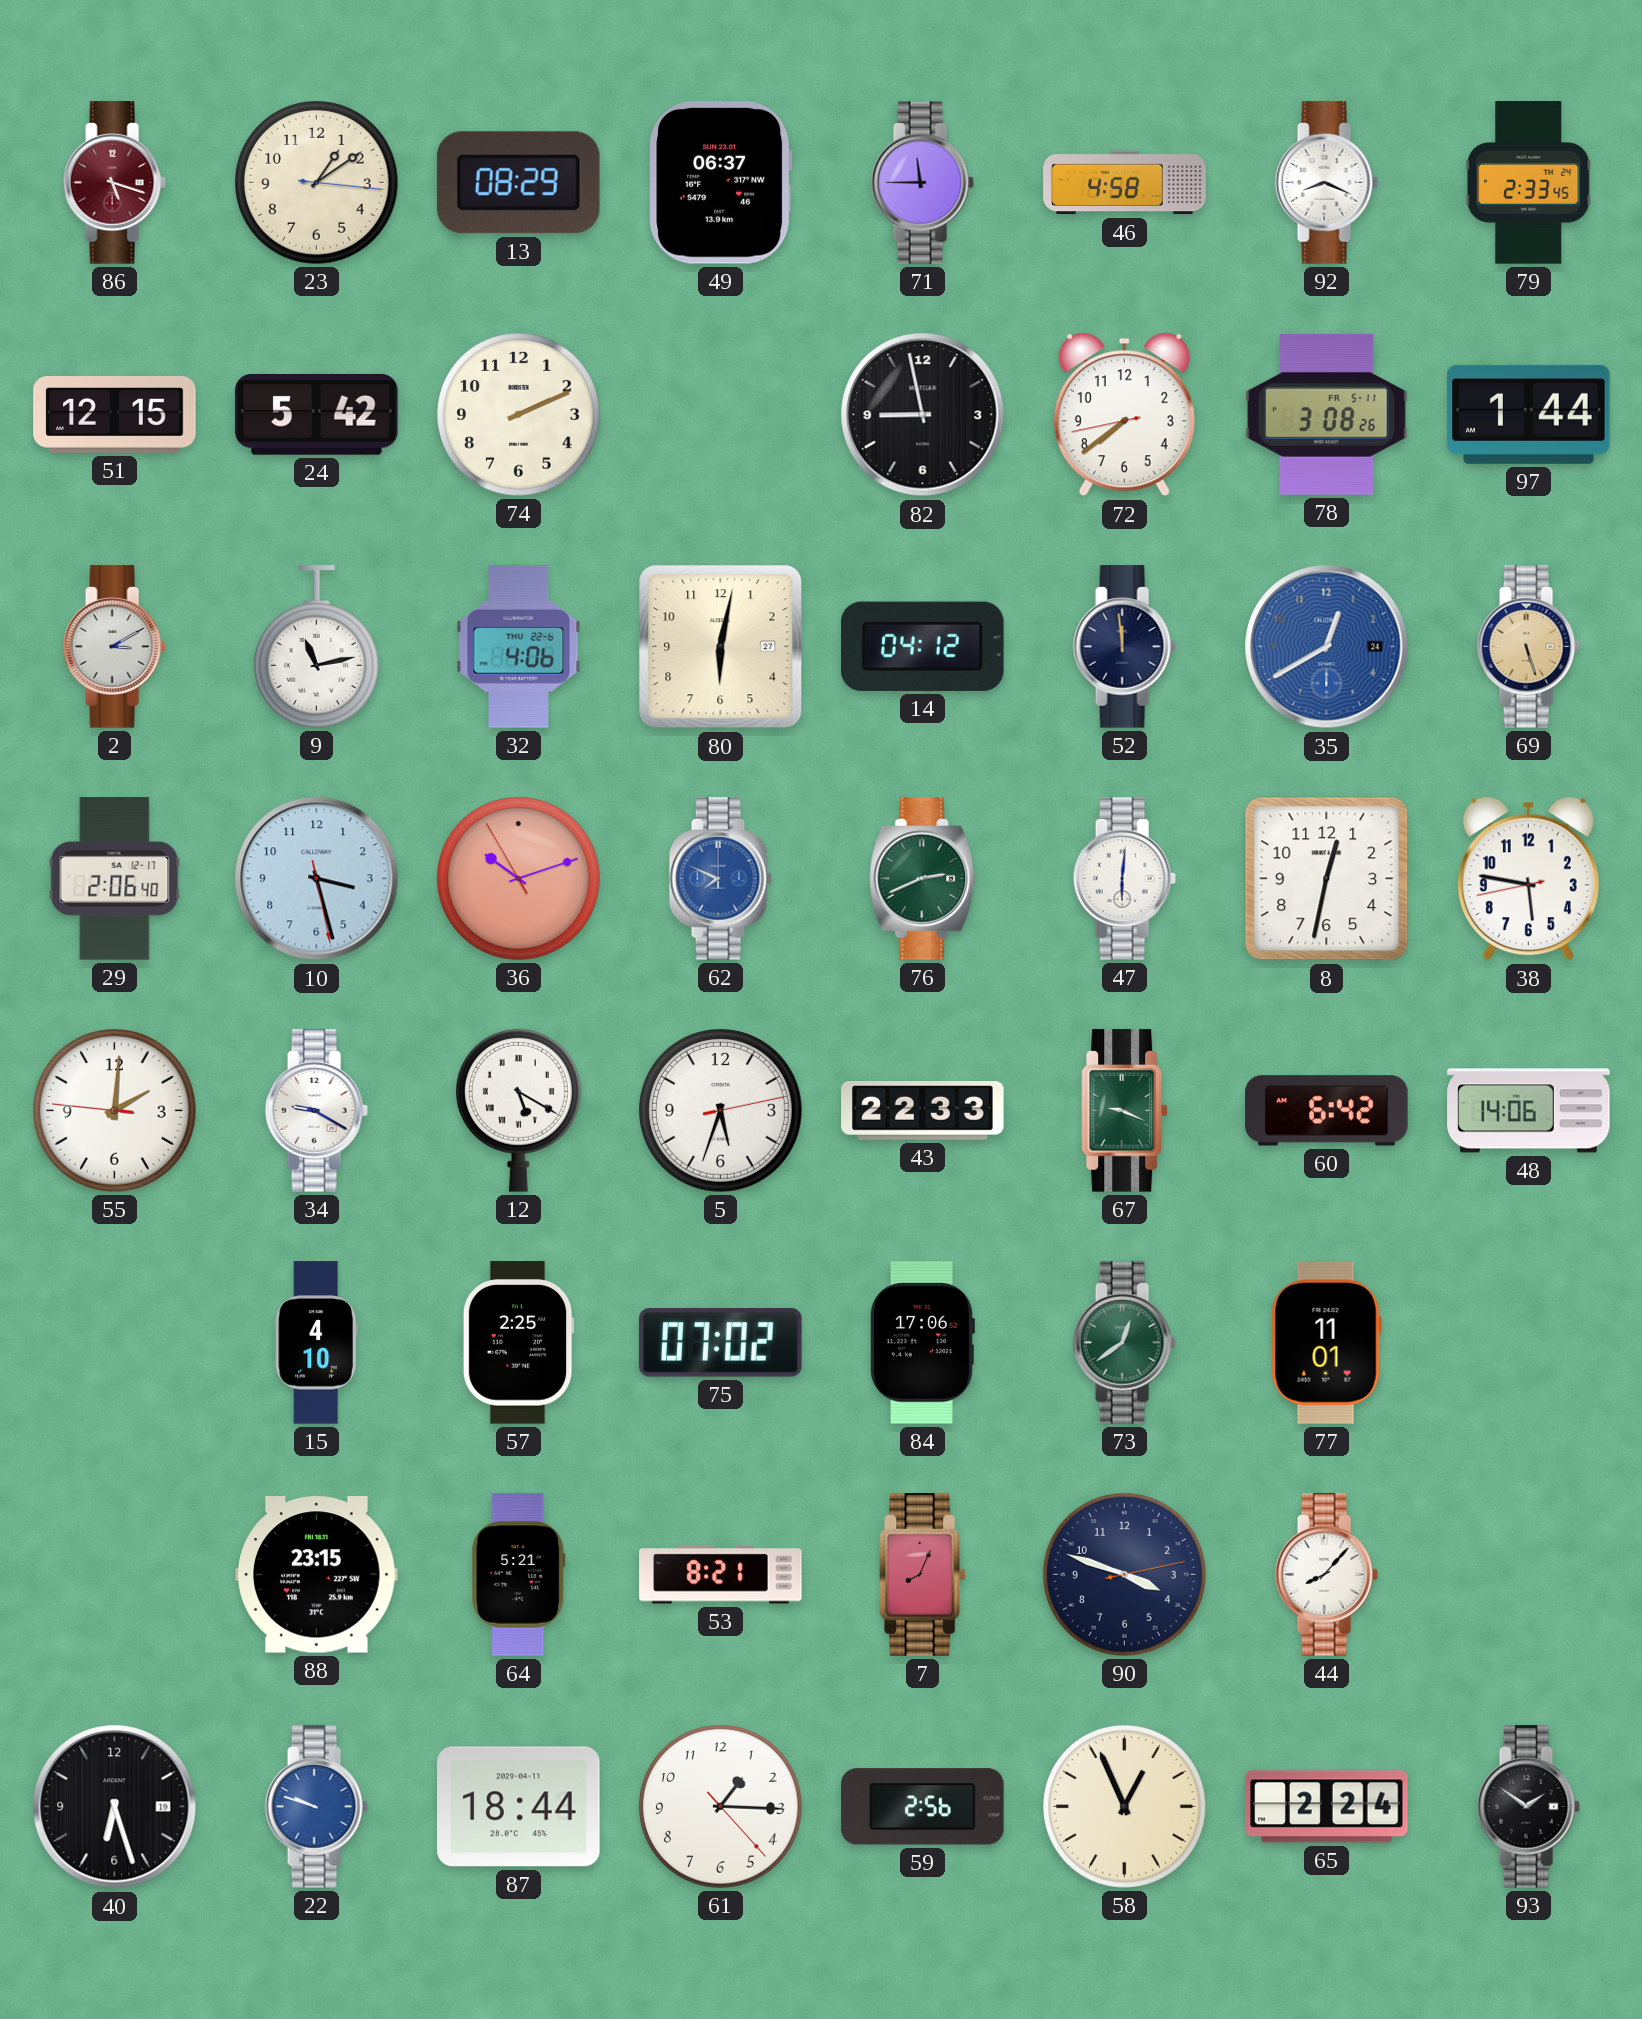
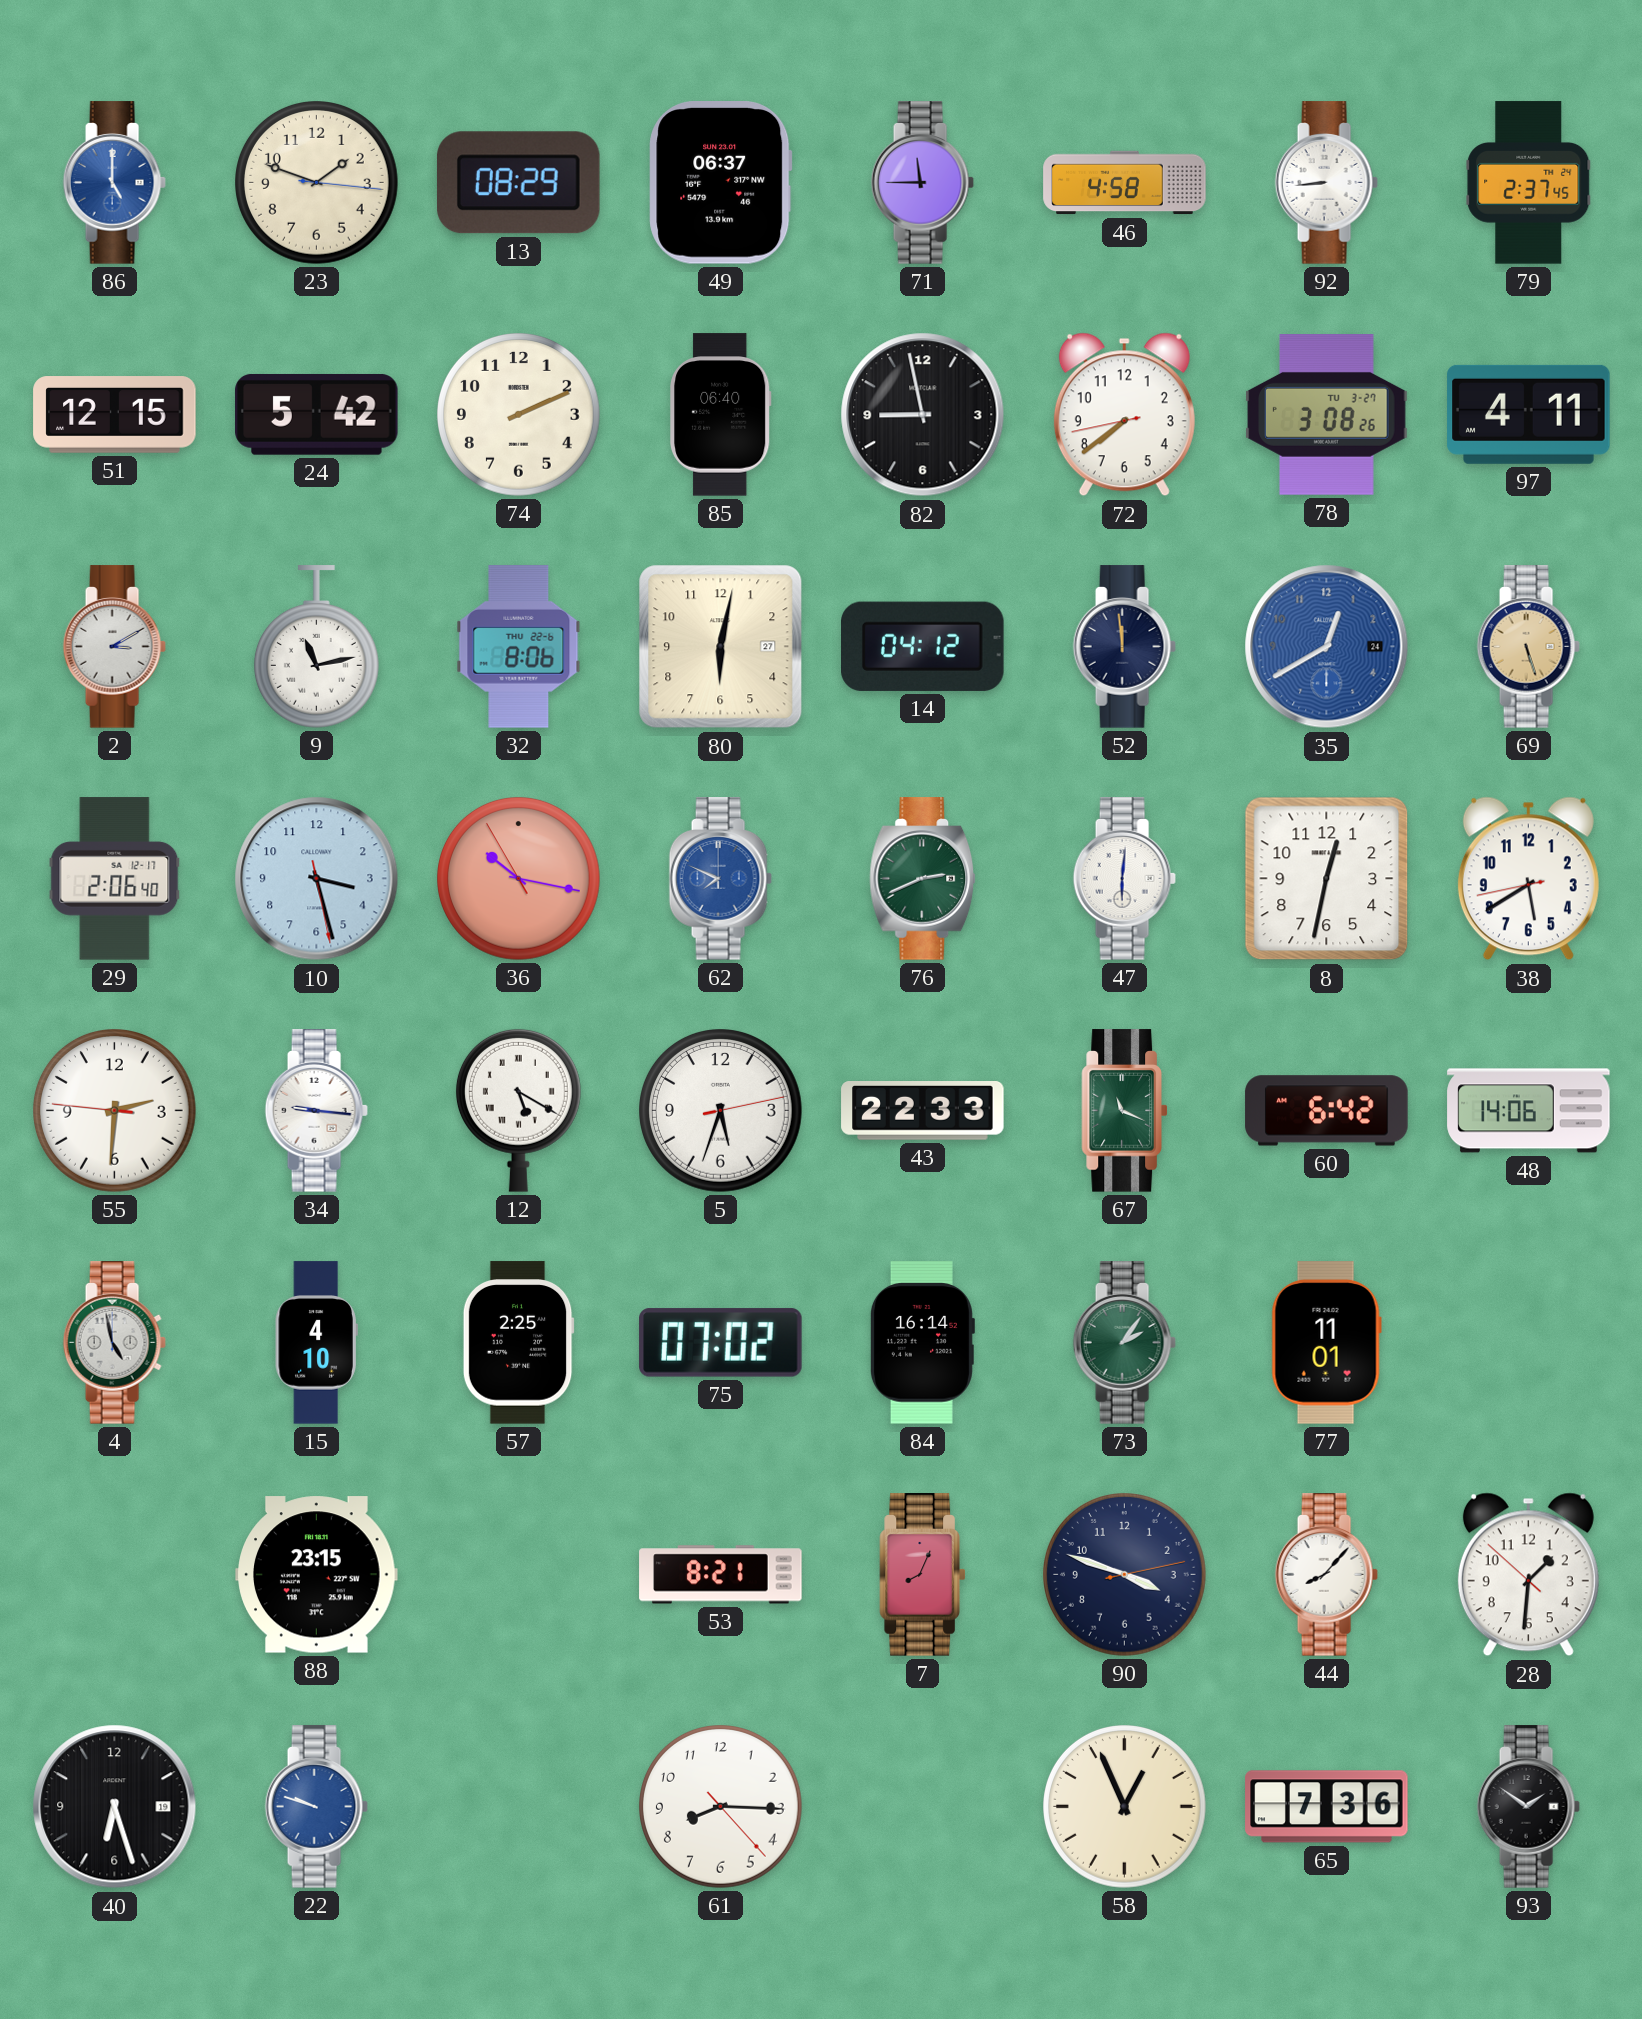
86: 5:18 -> 5:00 (114, 183)
86 dial: burgundy -> blue (114, 183)
23: 1:09 -> 1:48 (317, 183)
92: 8:19 -> 8:44 (1326, 183)
79: 2:33 -> 2:37 (1529, 183)
85: none -> 06:40 (721, 415)
78 date: FR 5-11 -> TU 3-27 (1327, 415)
97: 1:44 -> 4:11 (1529, 414)
32: 4:06 -> 8:06 (519, 647)
36: 10:11 -> 10:16 (519, 879)
38: 5:46 -> 5:39 (1528, 879)
55: 2:00 -> 2:30 (115, 1111)
34: 9:20 -> 9:16 (316, 1111)
67: 9:19 -> 11:19 (1124, 1111)
4: none -> 4:58 (114, 1343)
84: 17:06 -> 16:14 (922, 1343)
73: 12:39 -> 2:06 (1124, 1343)
64: 5:21 -> none (519, 1575)
28: none -> 1:30 (1528, 1575)
87: 18:44 -> none (519, 1807)
61: 1:15 -> 8:15 (721, 1807)
59: 2:56 -> none (923, 1807)
65: 2:24 -> 7:36 (1327, 1807)
